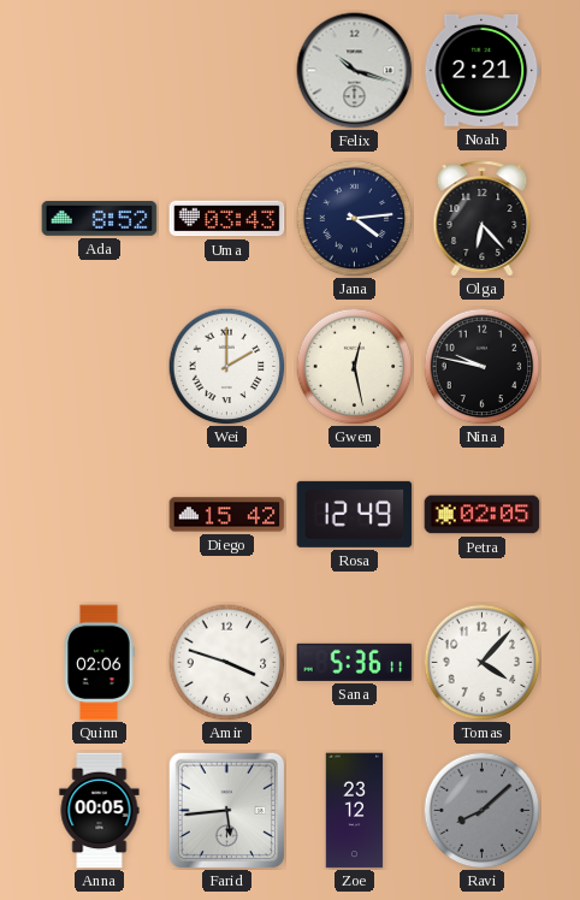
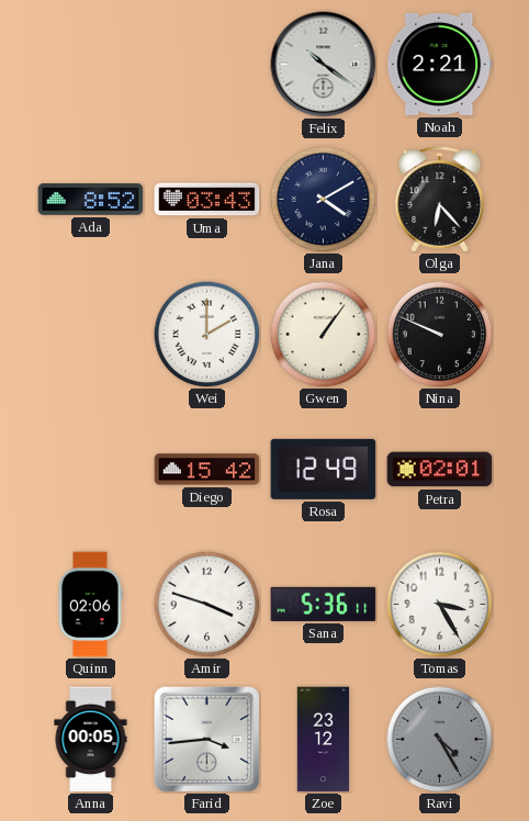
Felix: 10:18 -> 10:21 (324, 65)
Jana: 4:14 -> 4:10 (323, 199)
Gwen: 12:28 -> 1:06 (323, 334)
Nina: 9:47 -> 9:49 (439, 334)
Petra: 02:05 -> 02:01 (440, 470)
Tomas: 4:07 -> 3:25 (439, 604)
Farid: 5:44 -> 3:44 (206, 739)
Ravi: 8:08 -> 4:25 (439, 739)
